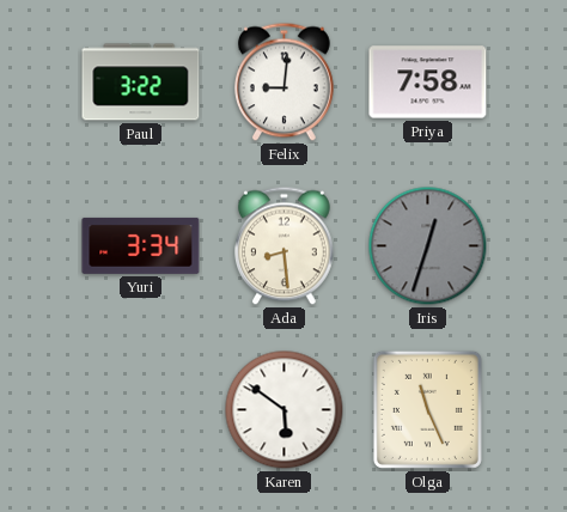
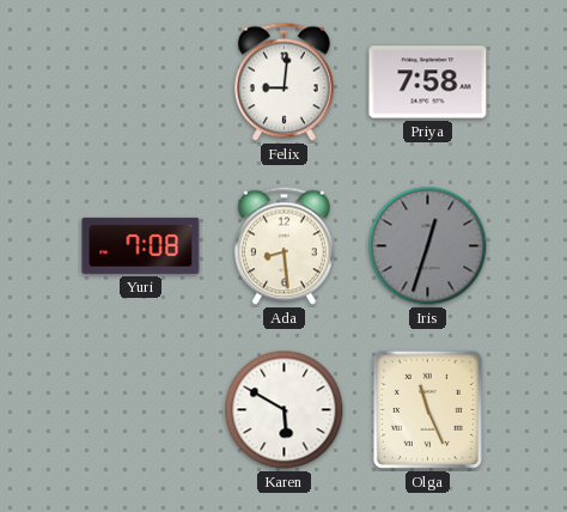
Paul: 3:22 -> none (141, 83)
Yuri: 3:34 -> 7:08 (141, 245)
Karen: 5:51 -> 5:50 (285, 410)
